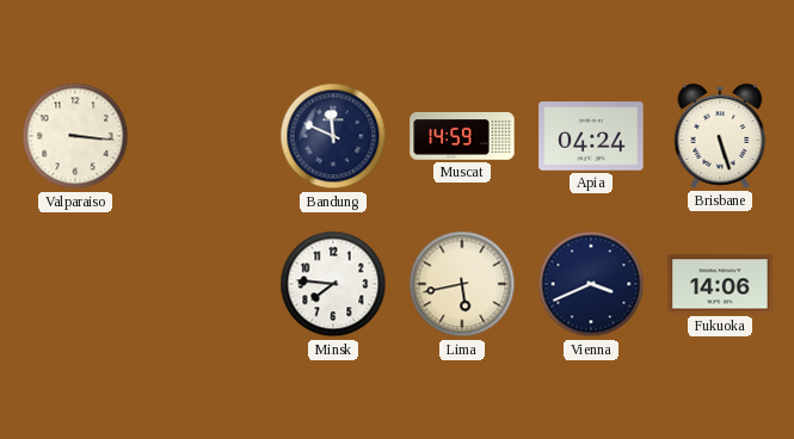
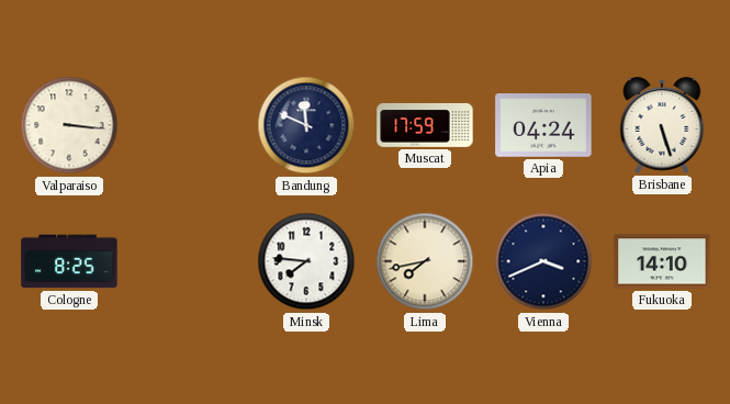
Muscat: 14:59 -> 17:59 (425, 125)
Cologne: none -> 8:25 (69, 261)
Lima: 5:43 -> 7:43 (425, 261)
Fukuoka: 14:06 -> 14:10 (662, 261)
